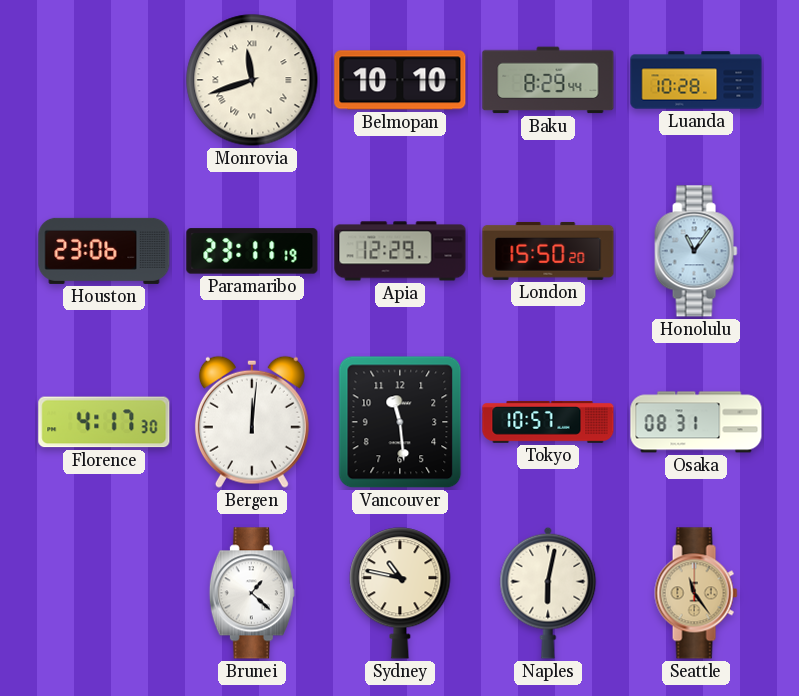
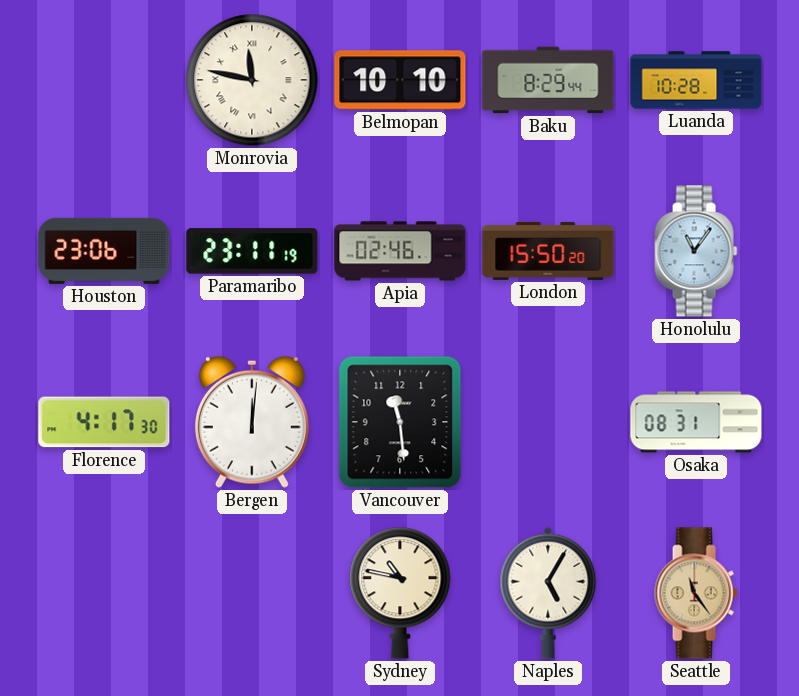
Monrovia: 11:42 -> 11:47 (252, 80)
Apia: 12:29 -> 02:46 (400, 251)
Tokyo: 10:57 -> none (548, 422)
Brunei: 1:22 -> none (252, 593)
Naples: 6:02 -> 5:05 (548, 593)
